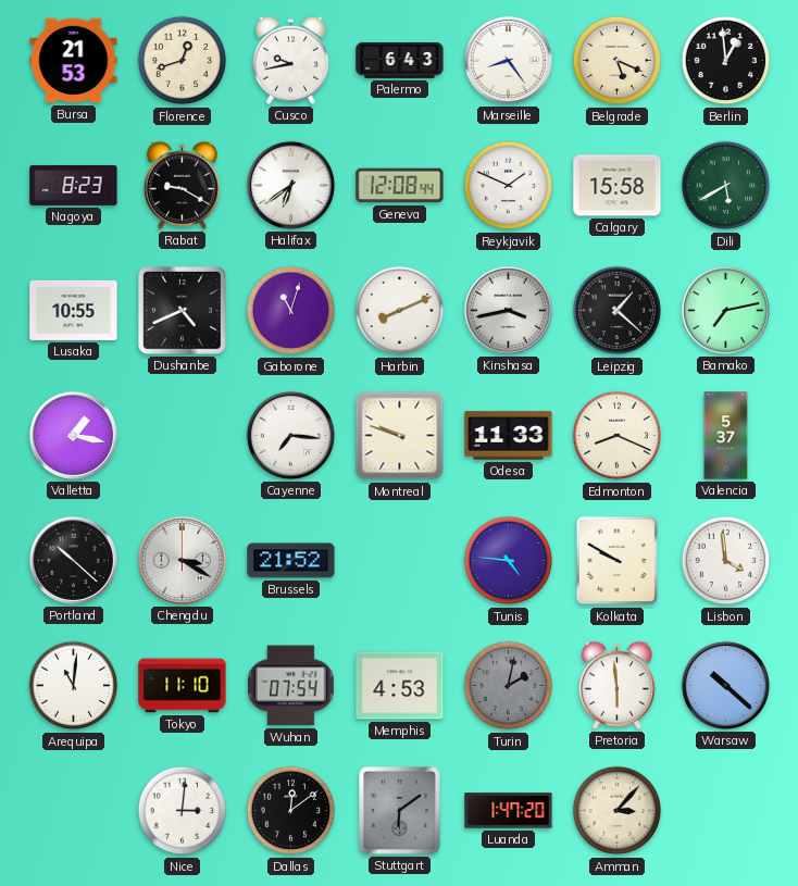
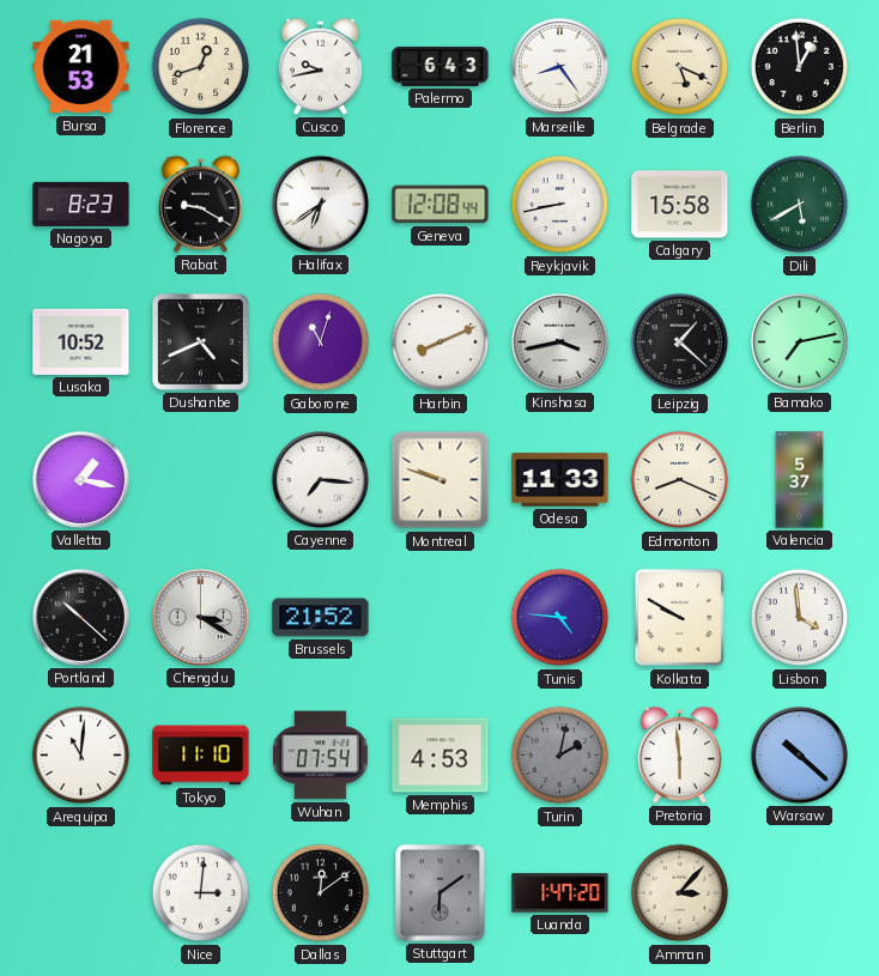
Reykjavik: 1:49 -> 8:43 (560, 205)
Lusaka: 10:55 -> 10:52 (81, 341)
